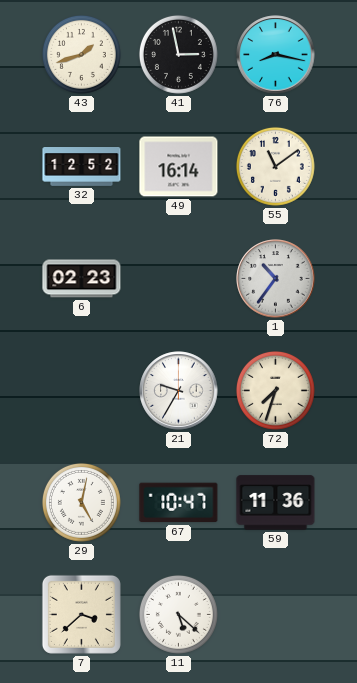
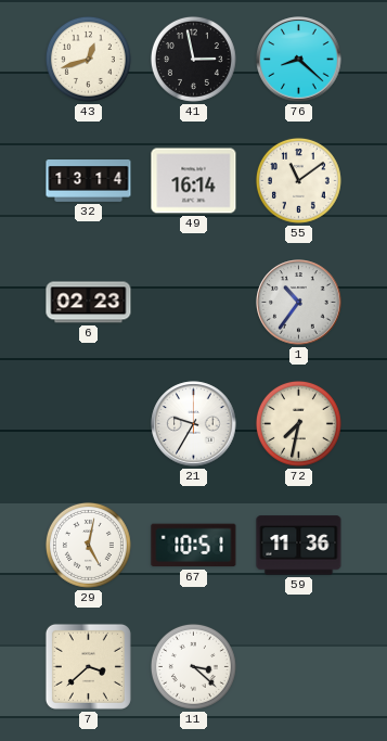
43: 1:42 -> 12:42 (88, 59)
76: 8:17 -> 8:22 (299, 60)
32: 12:52 -> 13:14 (89, 181)
72: 7:33 -> 7:32 (298, 423)
67: 10:47 -> 10:51 (194, 546)
11: 5:22 -> 3:22 (193, 666)
